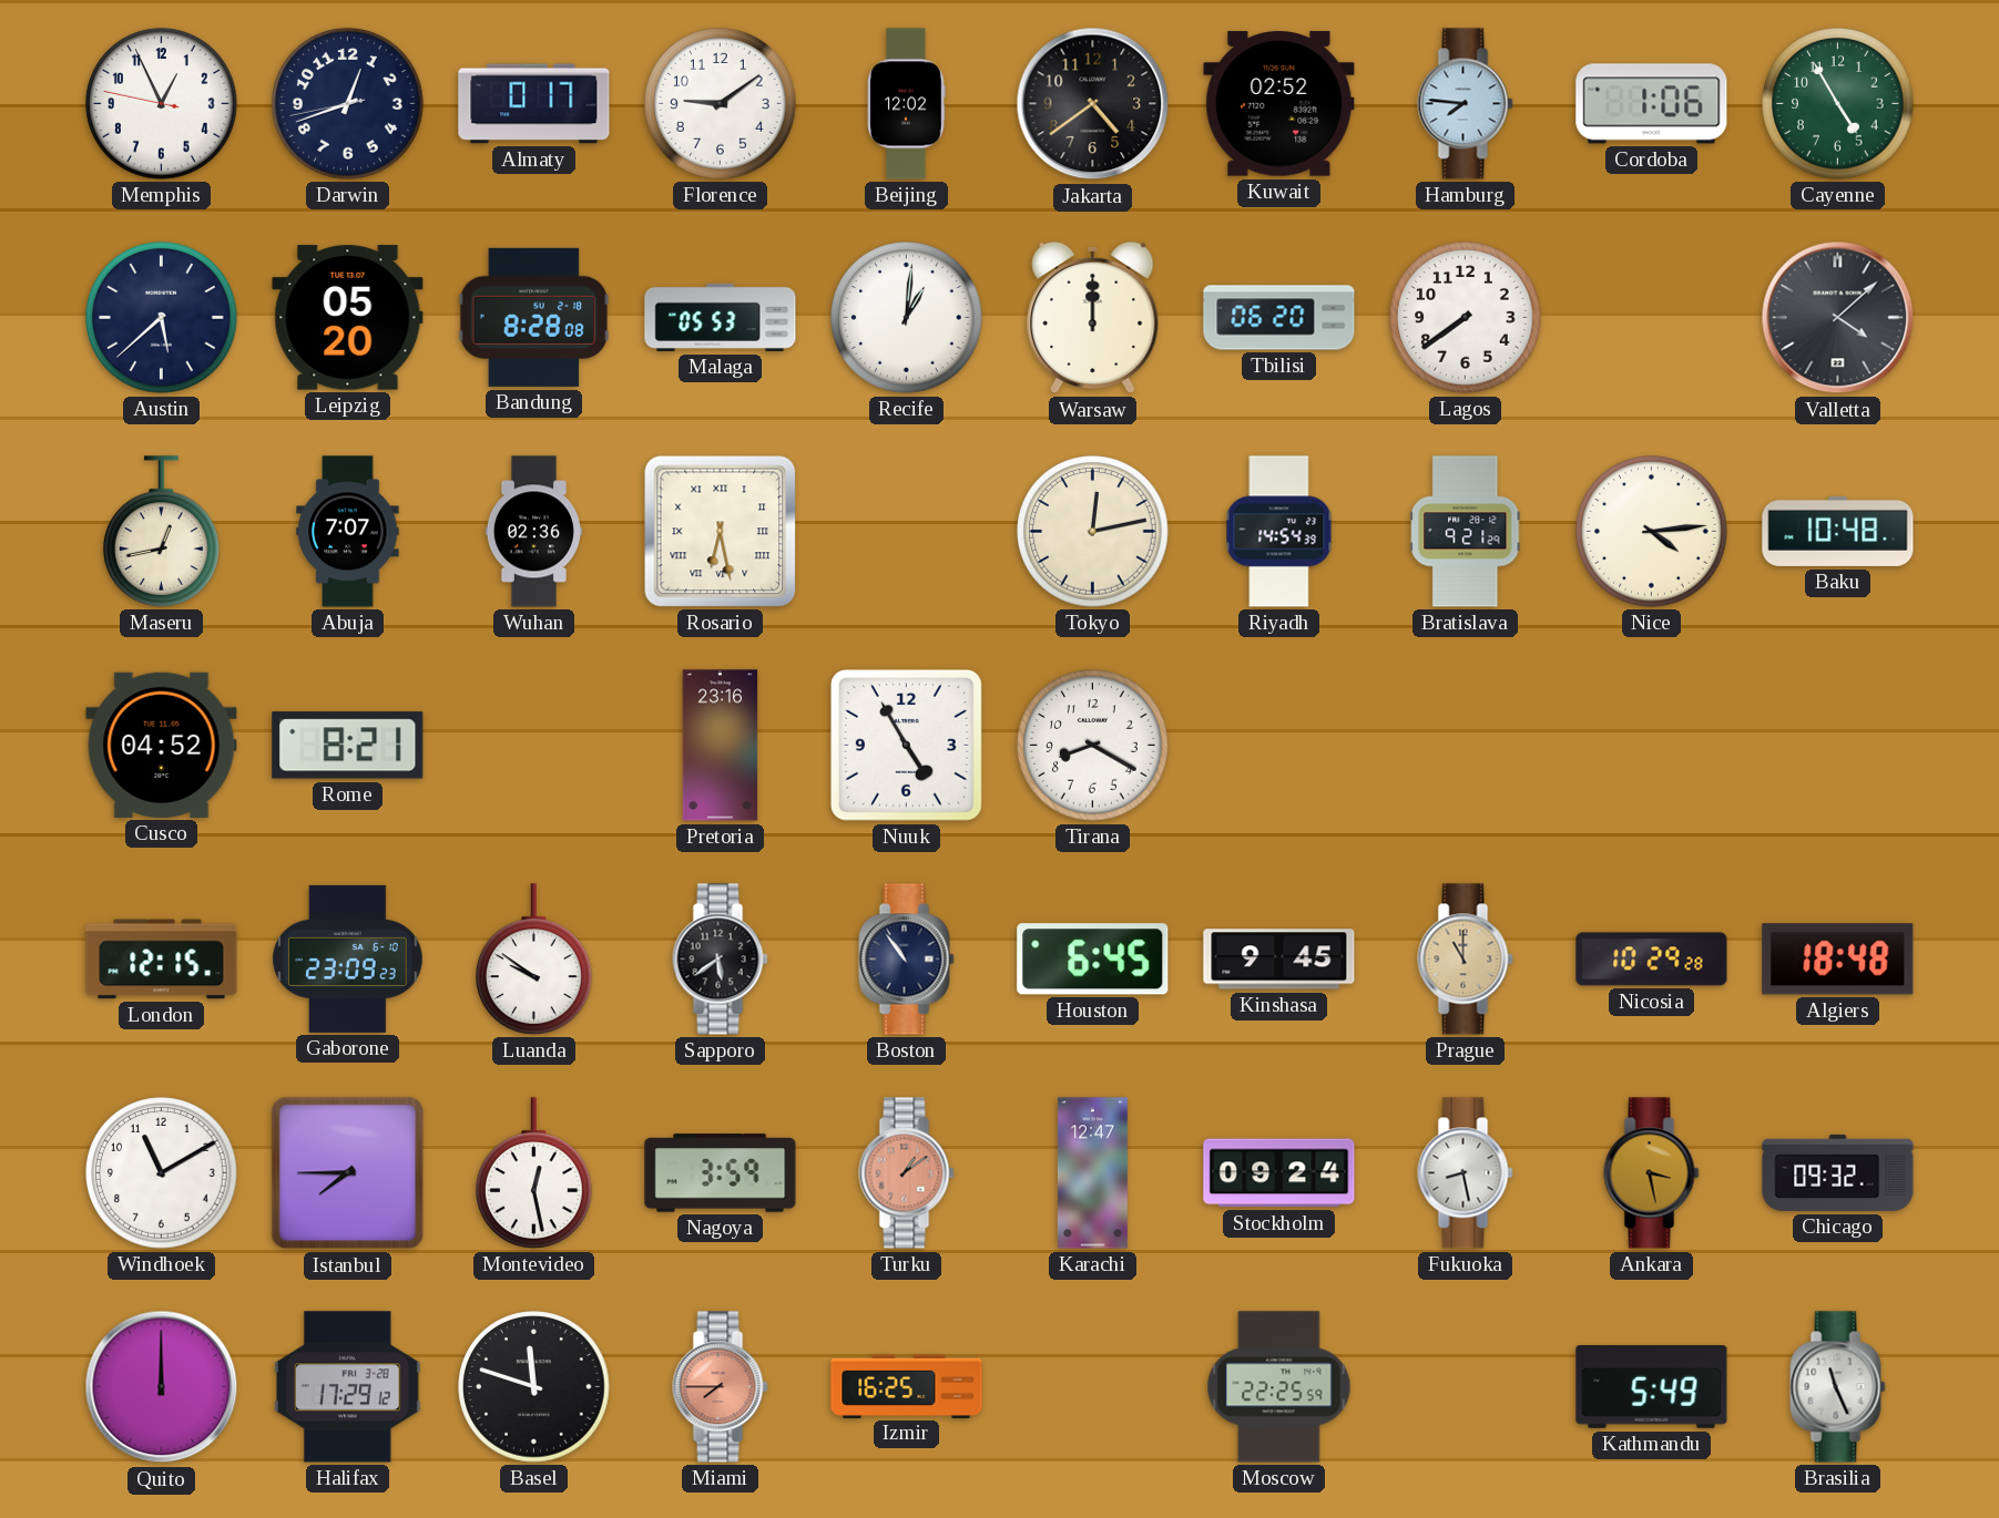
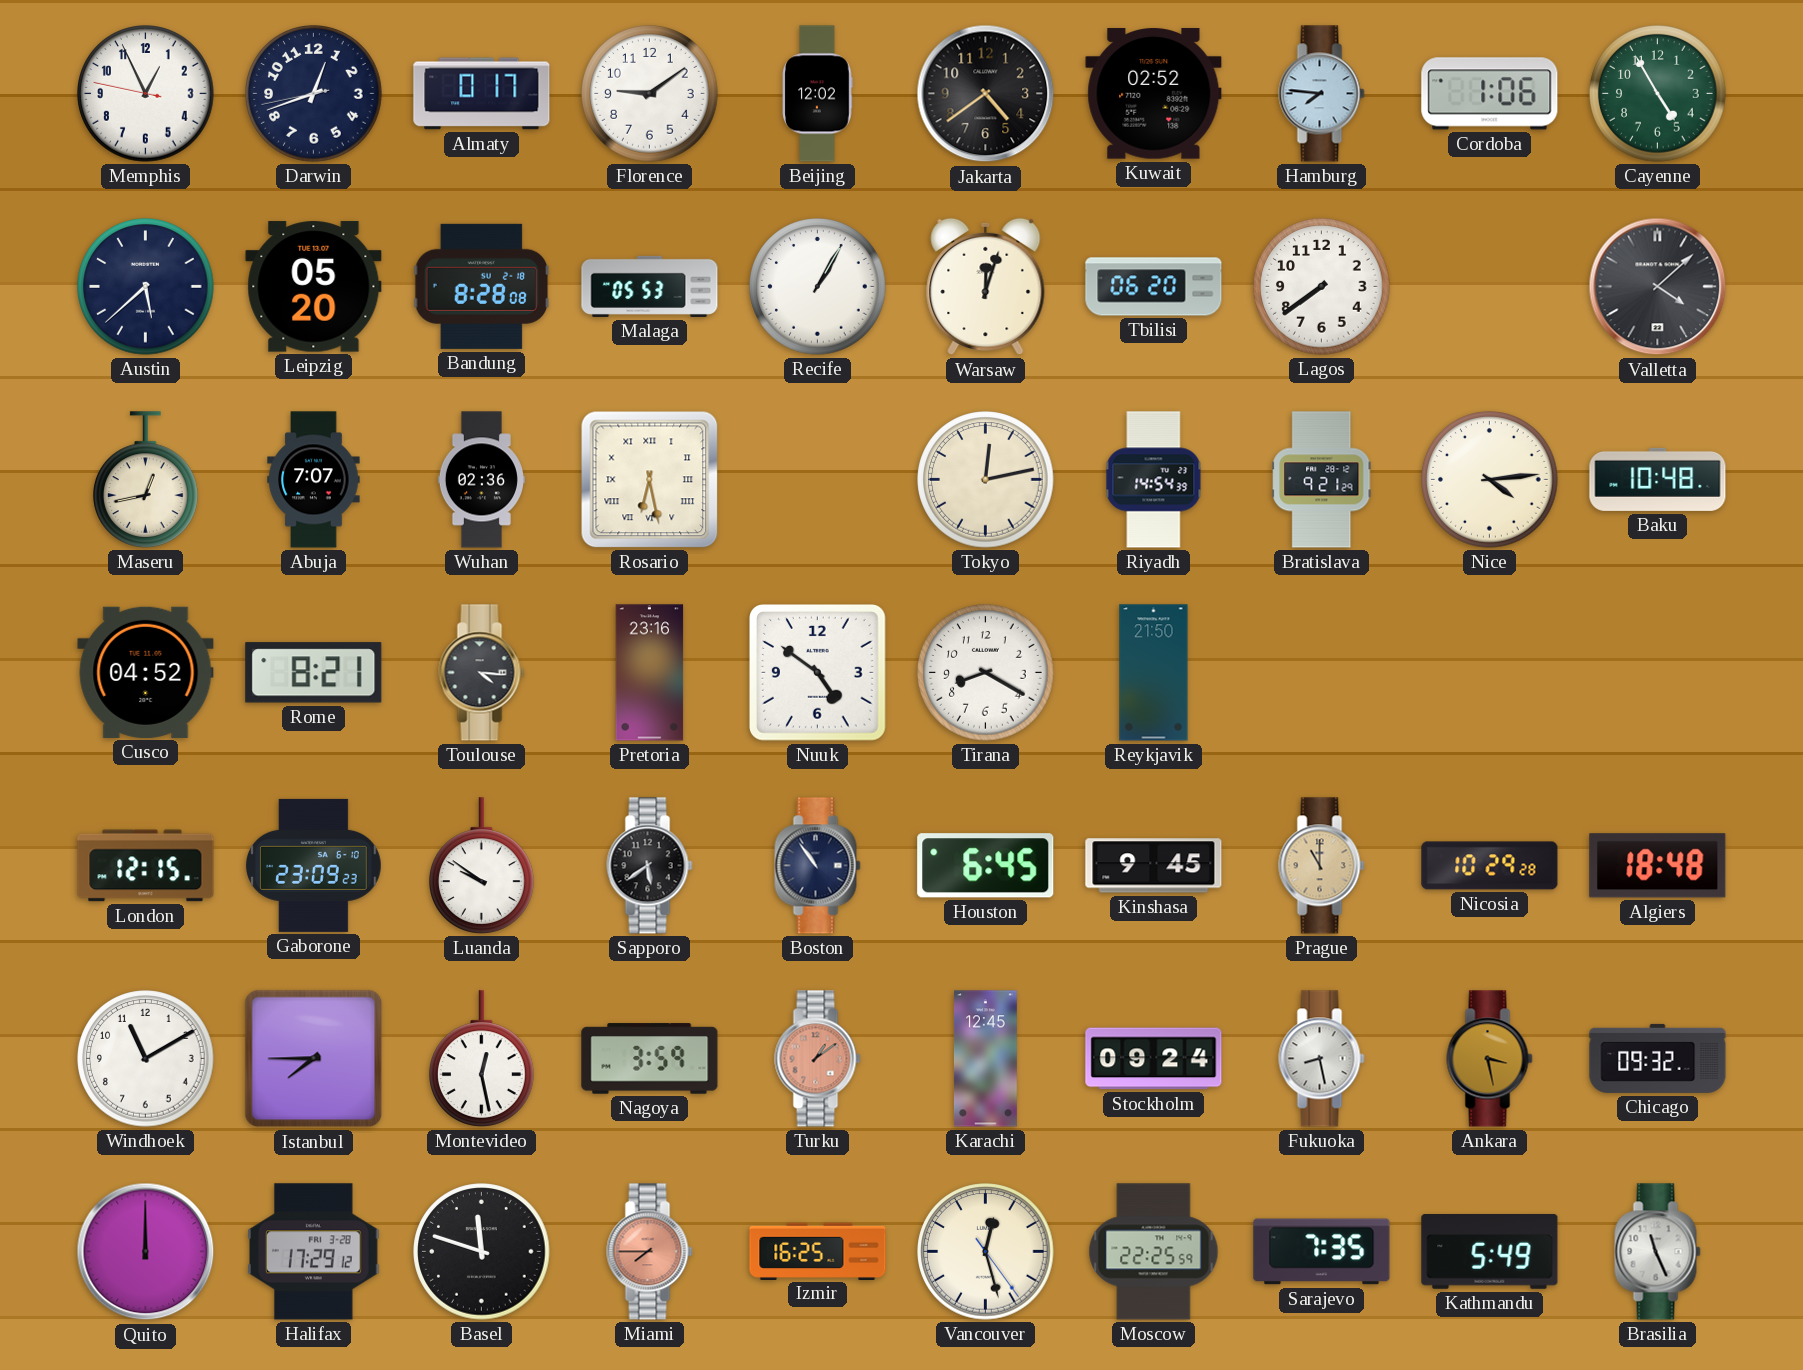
Recife: 1:01 -> 1:05 (818, 287)
Warsaw: 12:00 -> 12:03 (986, 287)
Toulouse: none -> 4:16 (482, 673)
Nuuk: 4:55 -> 4:51 (818, 673)
Reykjavik: none -> 21:50 (1154, 673)
Karachi: 12:47 -> 12:45 (985, 1059)
Vancouver: none -> 12:27 (986, 1252)
Sarajevo: none -> 7:35 (1322, 1252)
